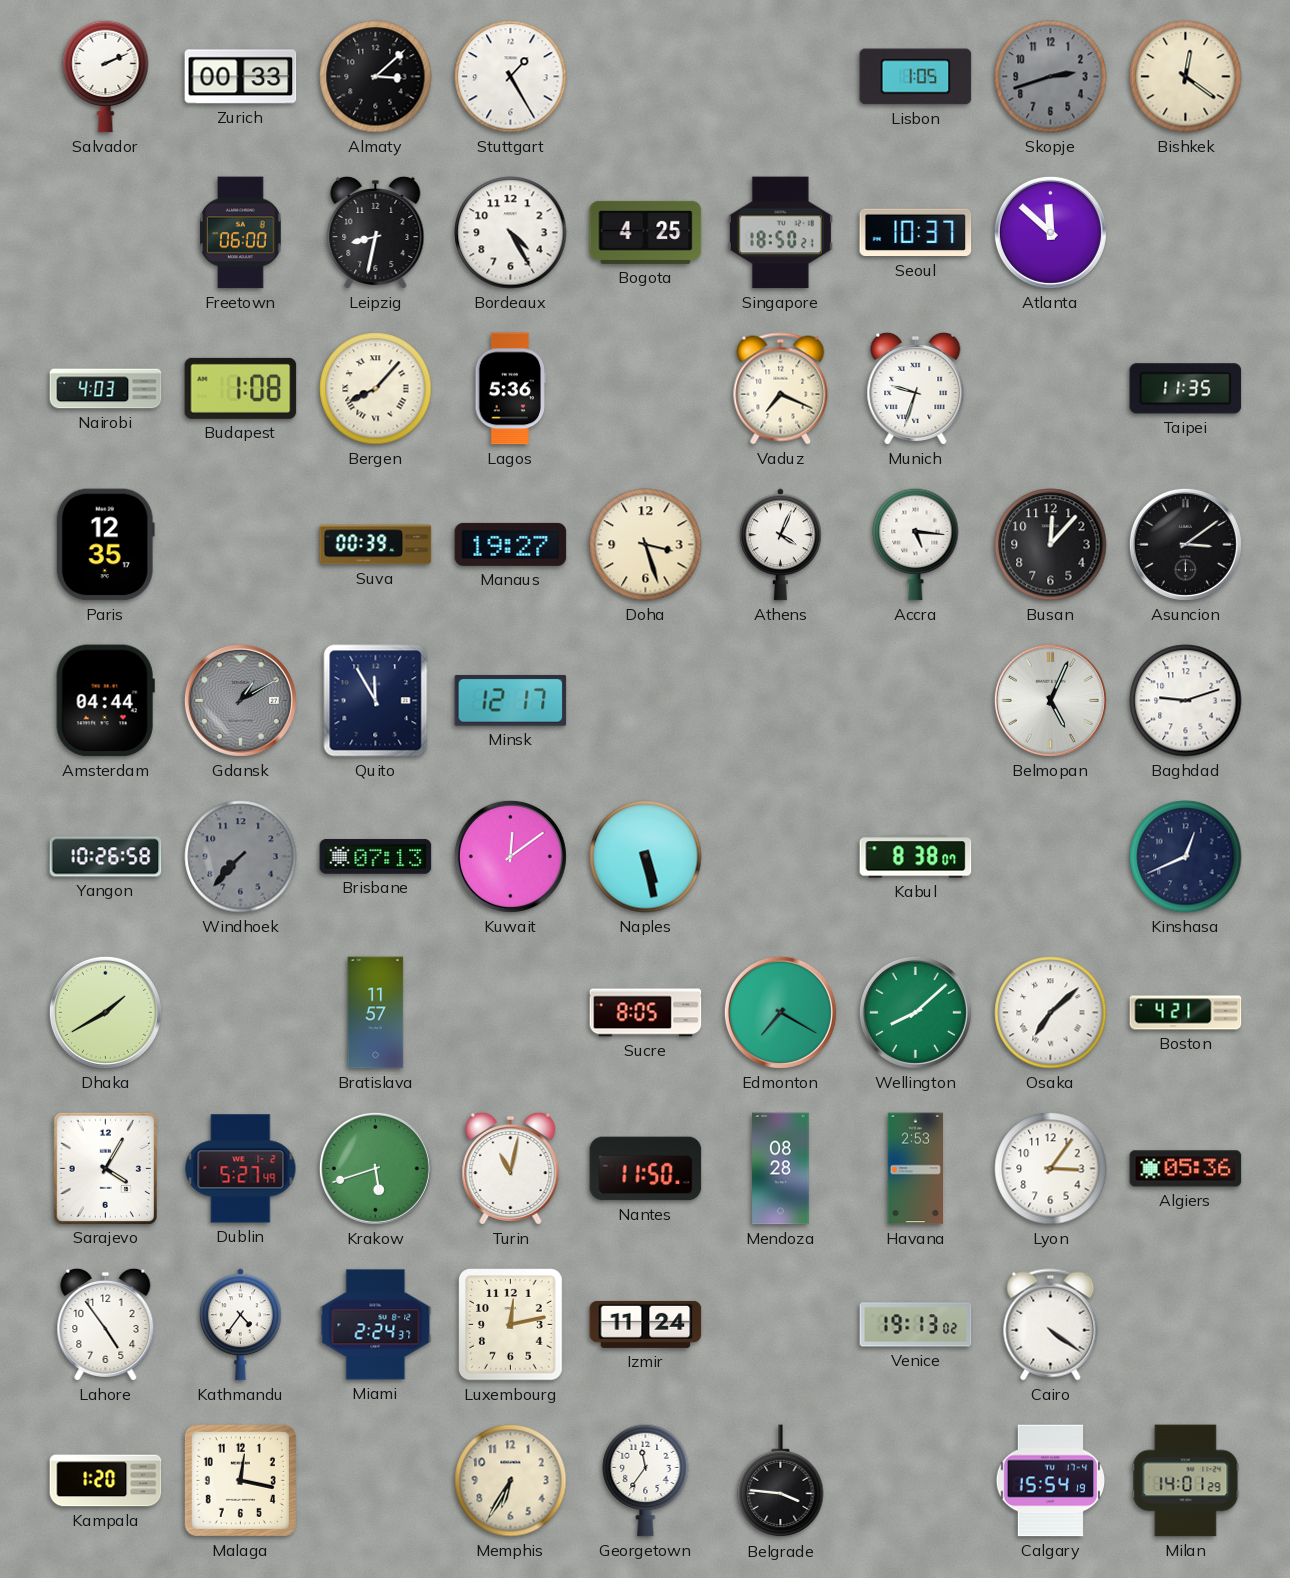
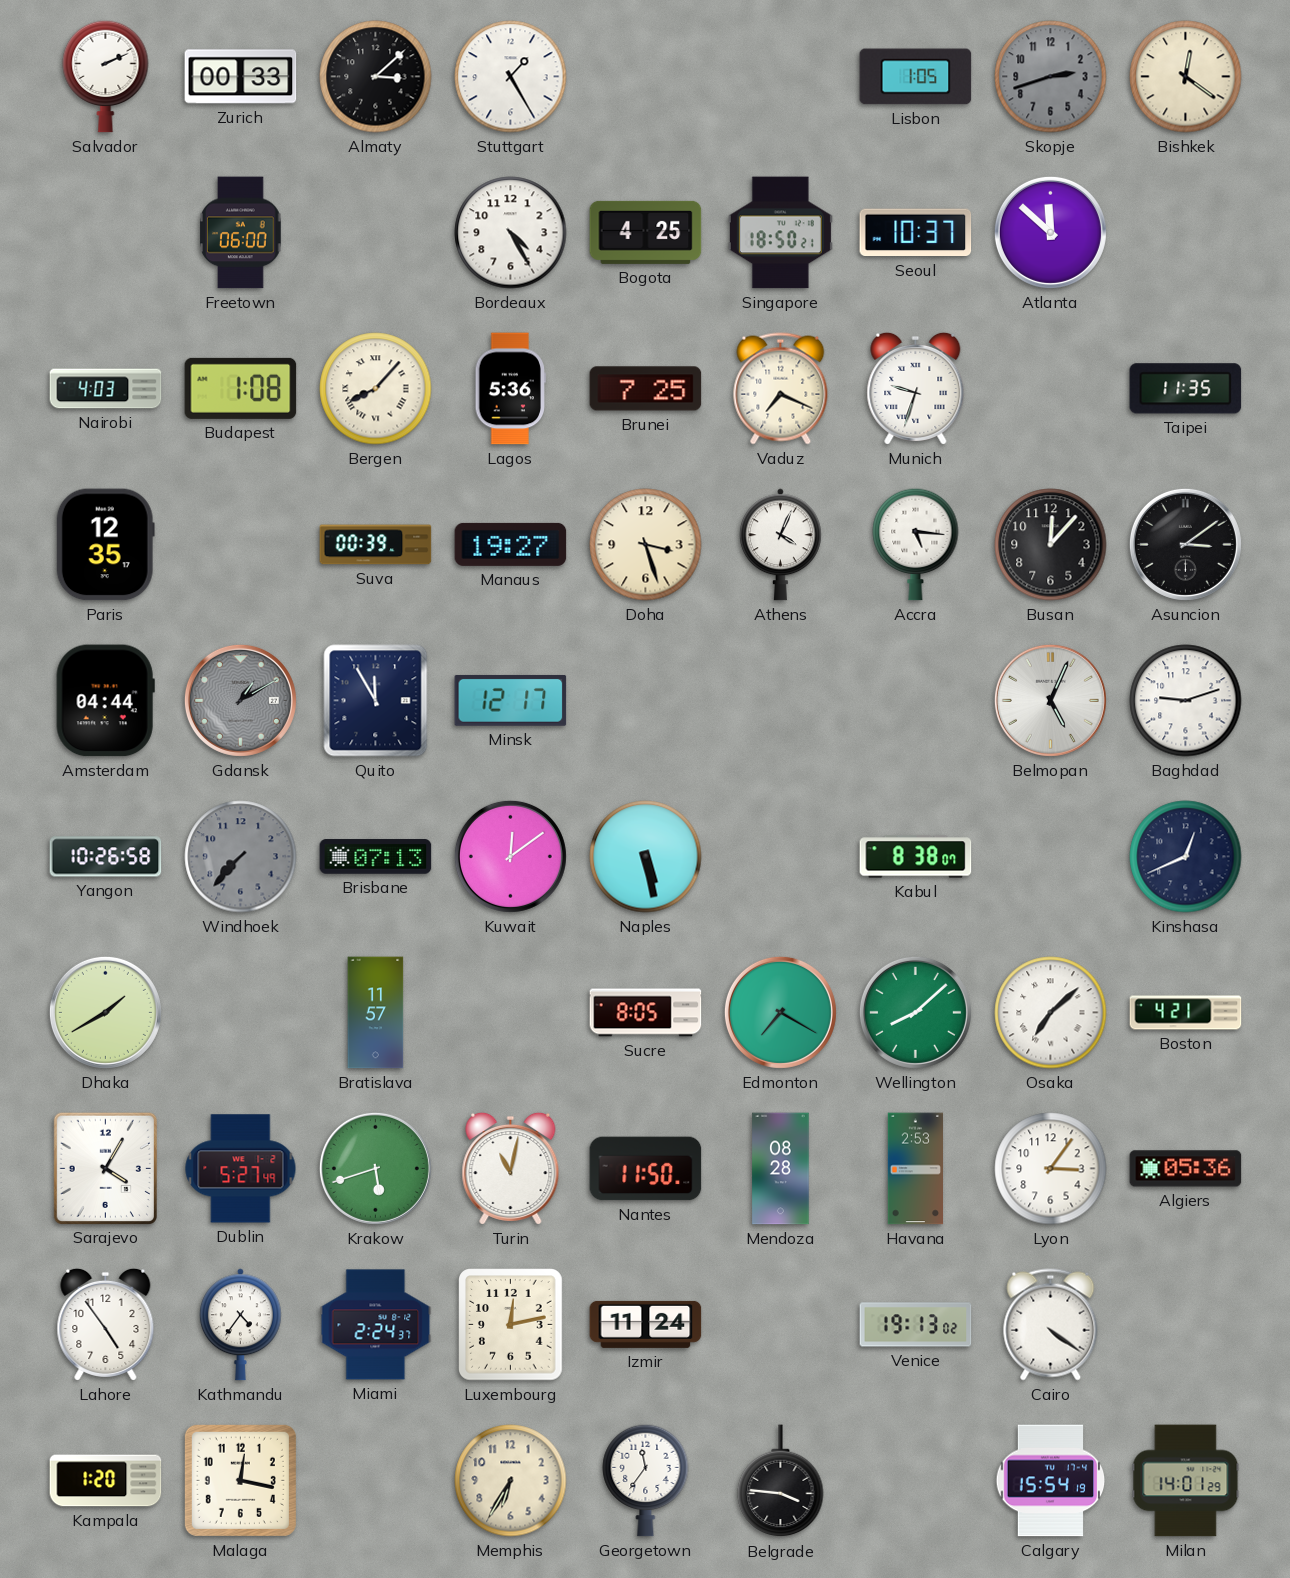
Leipzig: 8:32 -> none (376, 232)
Brunei: none -> 7:25 (646, 389)
